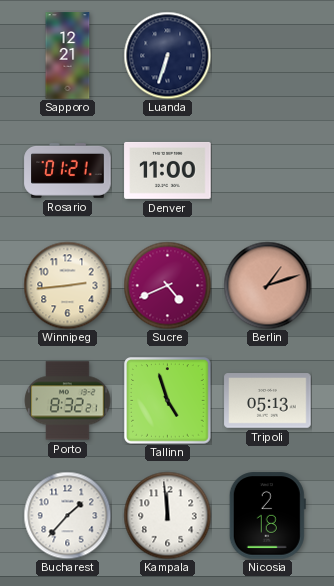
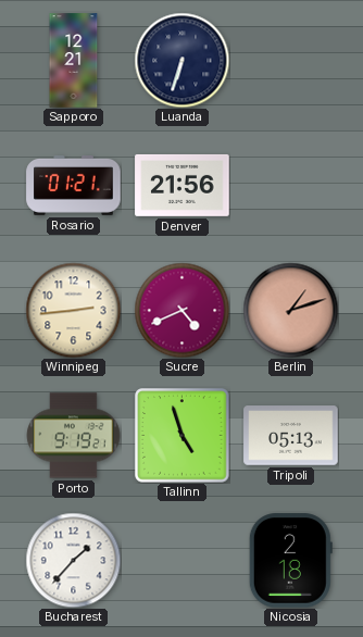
Denver: 11:00 -> 21:56 (183, 185)
Porto: 8:32 -> 9:19 (74, 436)
Kampala: 11:59 -> none (167, 515)
